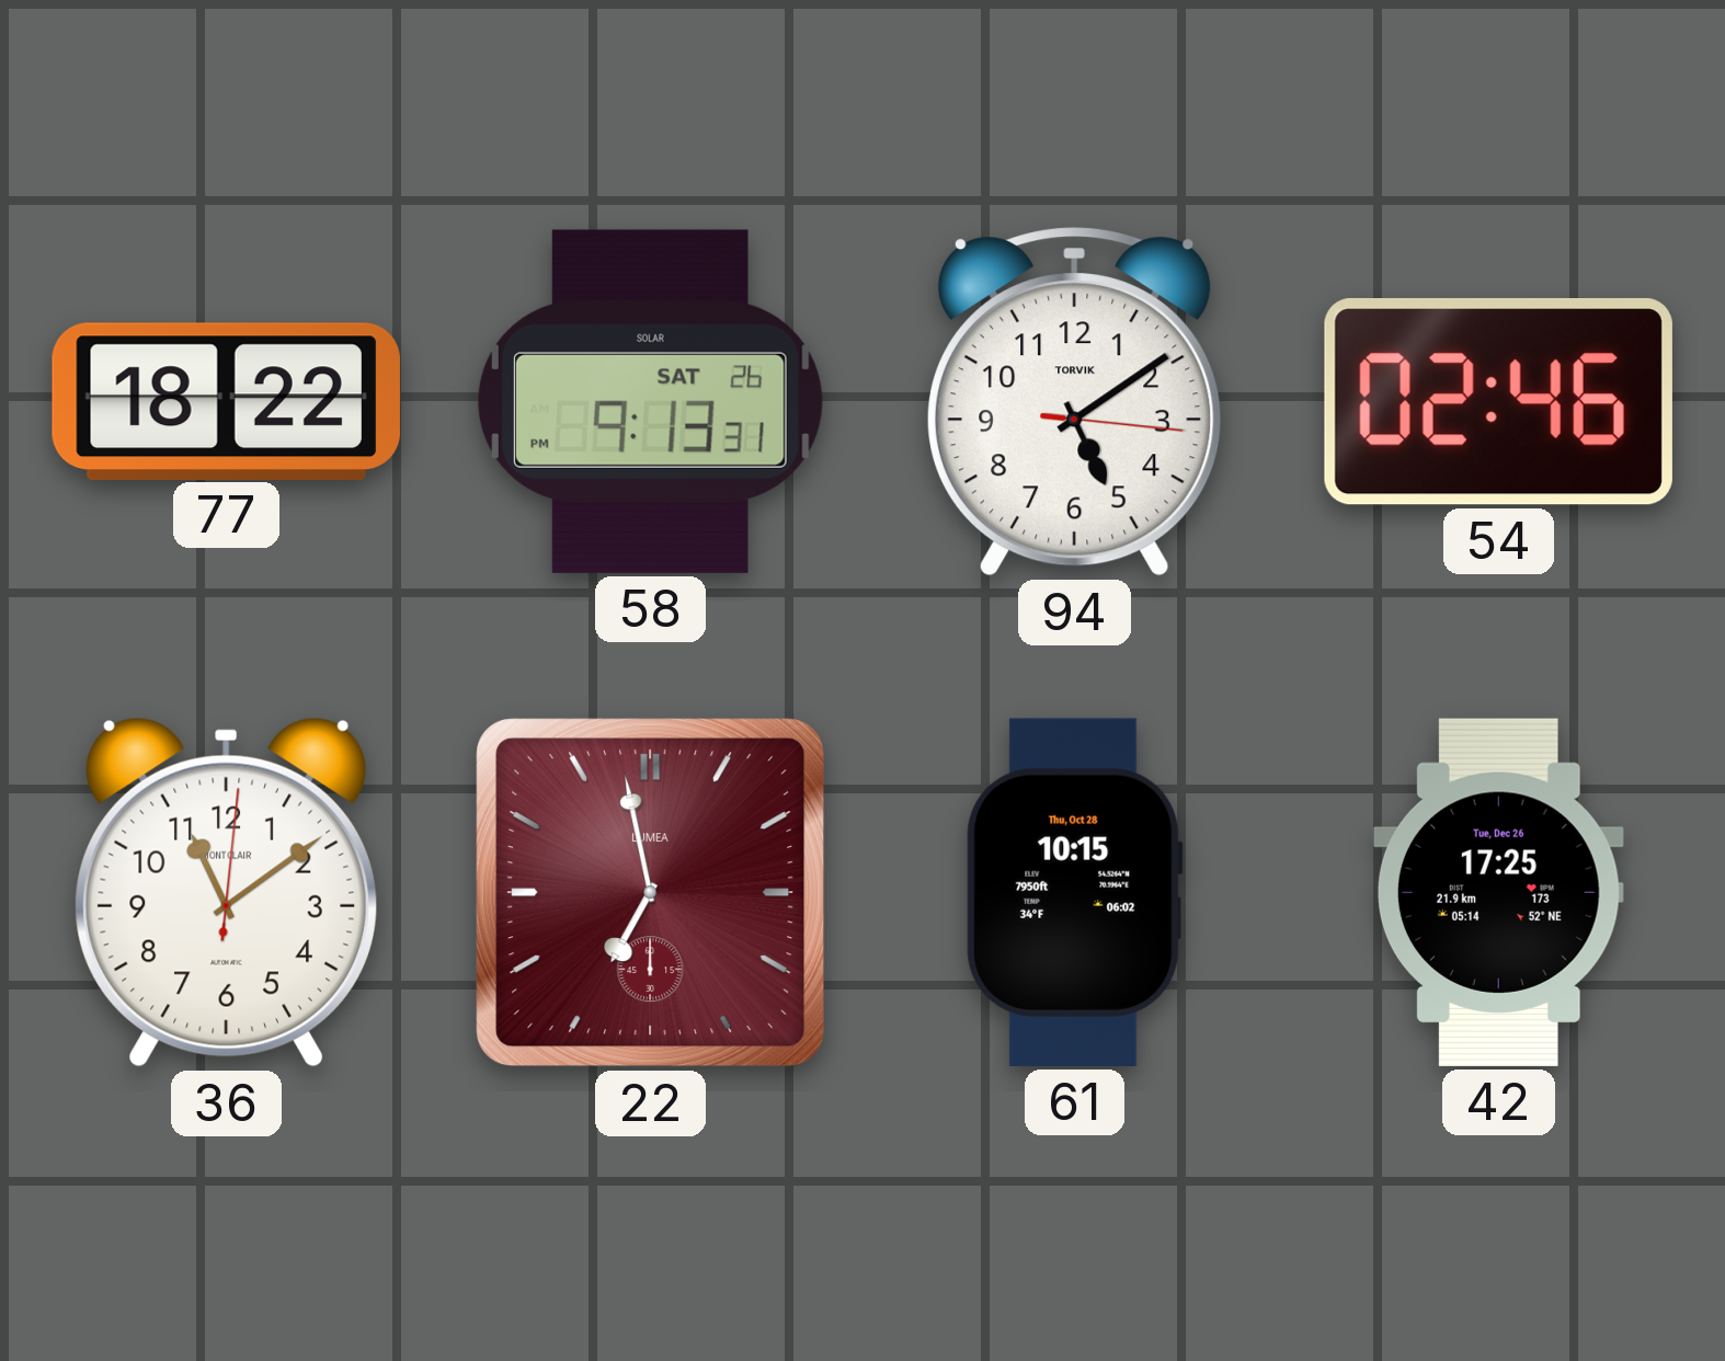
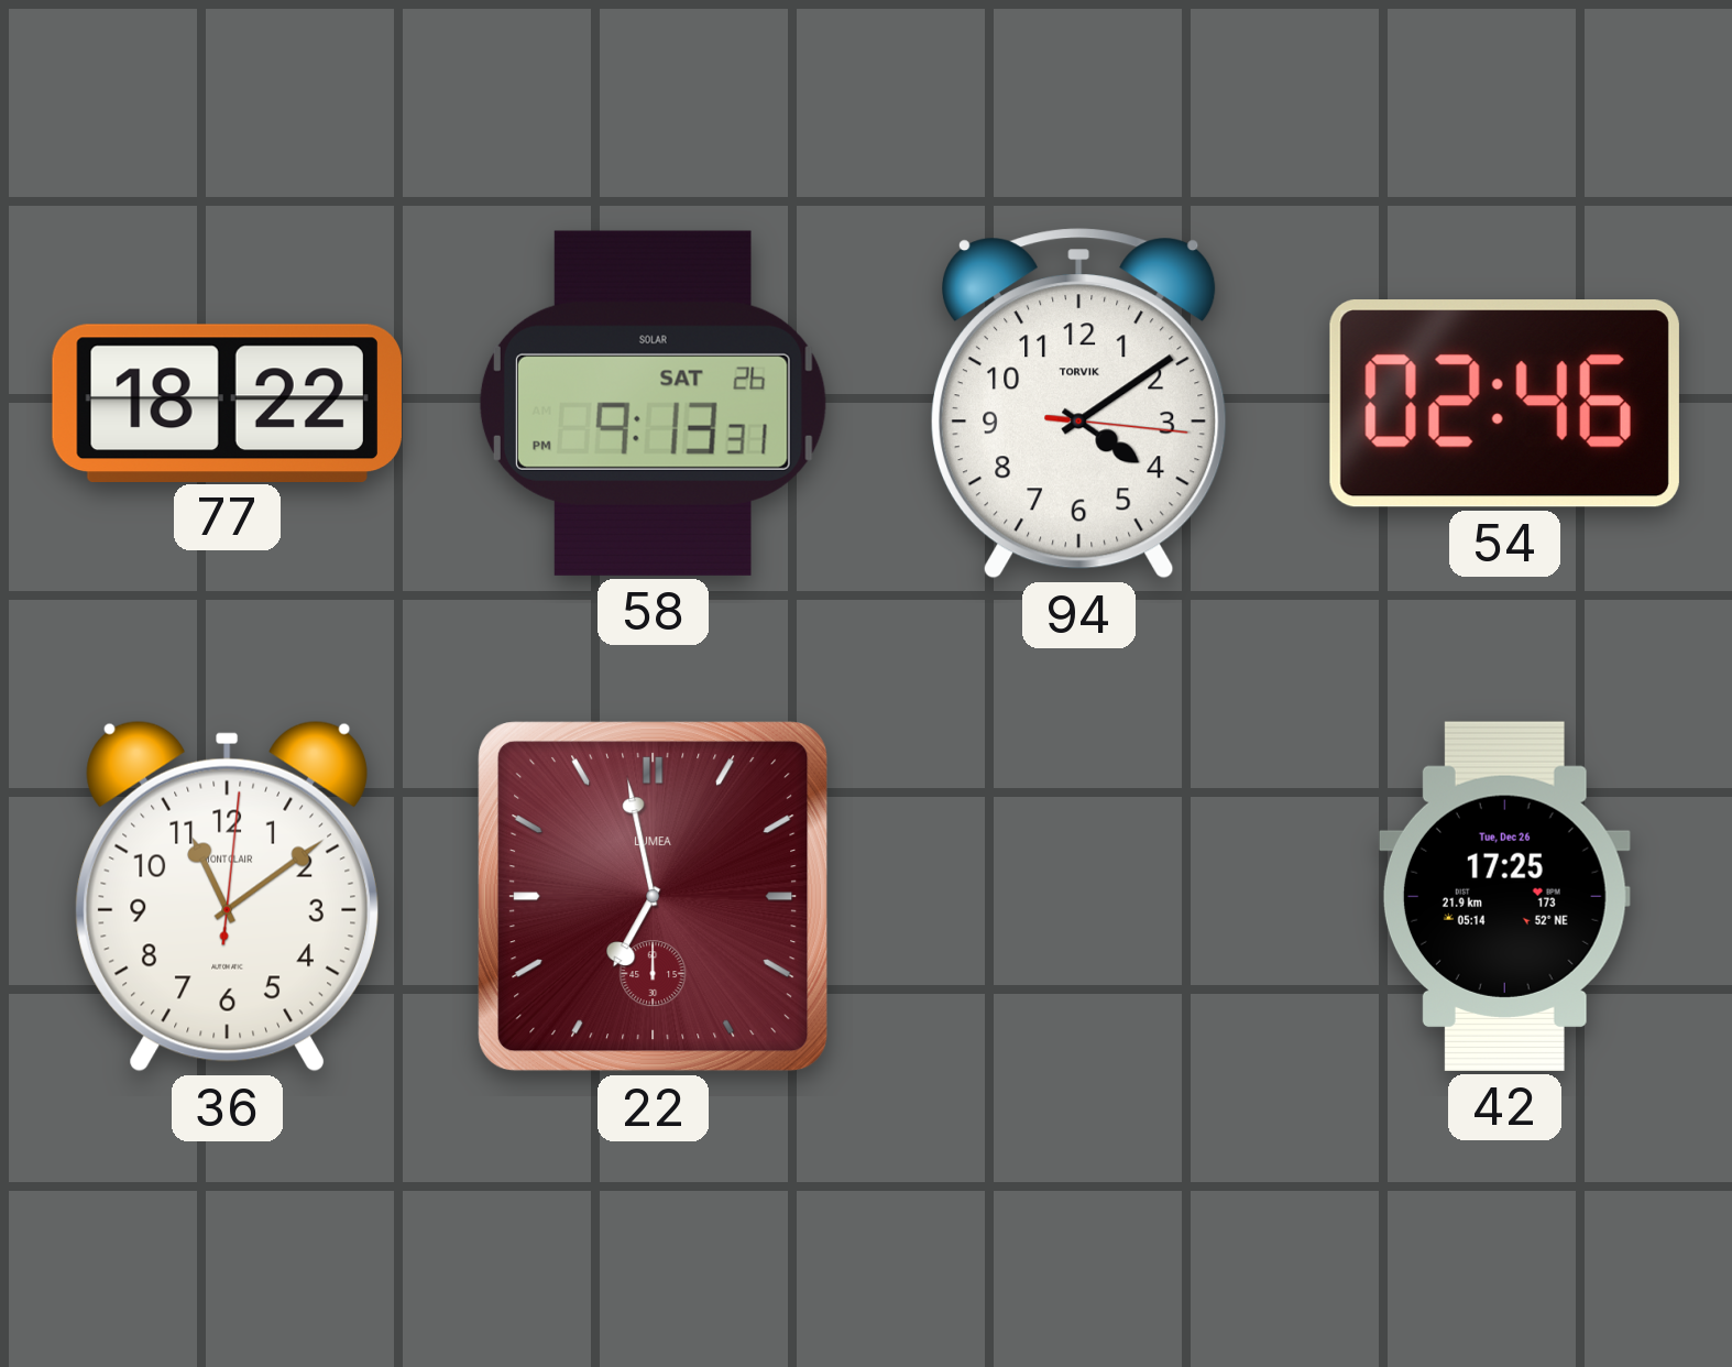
94: 5:09 -> 4:09 (1079, 404)
61: 10:15 -> none (1074, 892)
